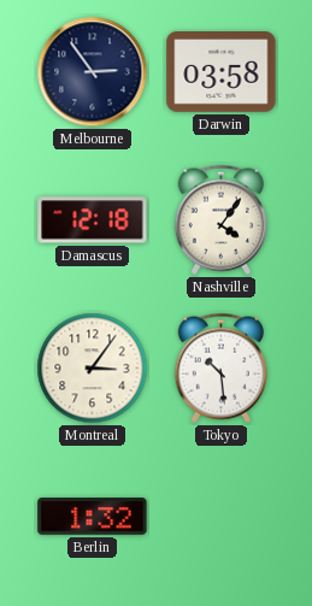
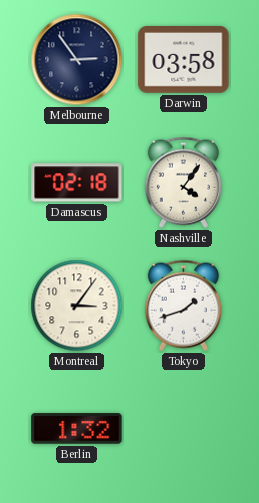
Damascus: 12:18 -> 02:18 (77, 183)
Tokyo: 10:29 -> 1:42 (183, 305)
